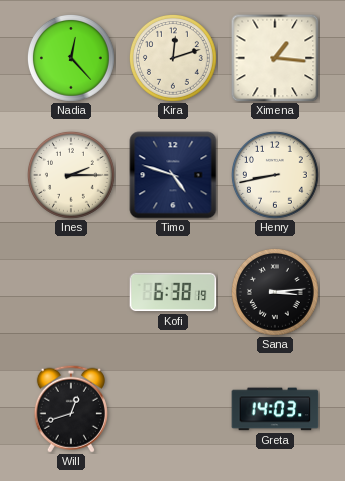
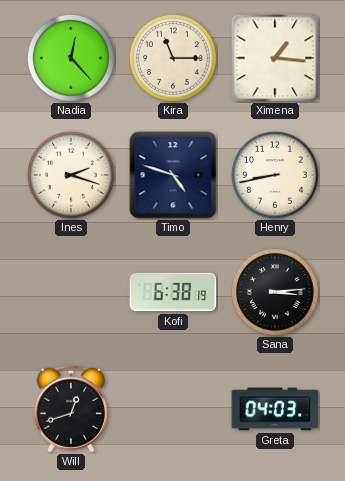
Kira: 12:12 -> 11:15 (173, 58)
Ines: 2:15 -> 2:18 (71, 175)
Greta: 14:03 -> 04:03 (275, 409)
